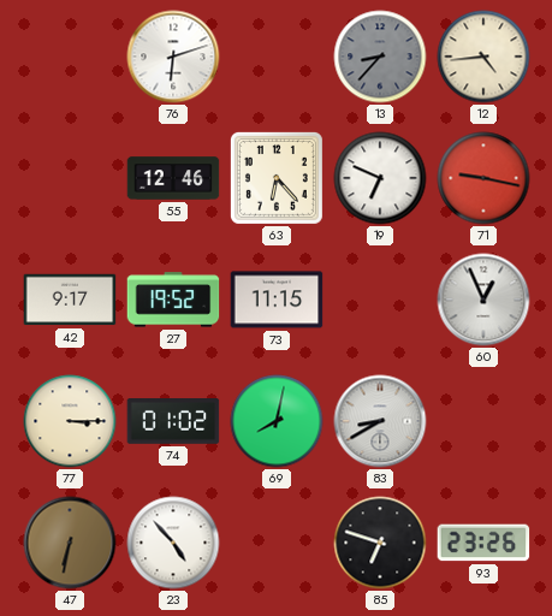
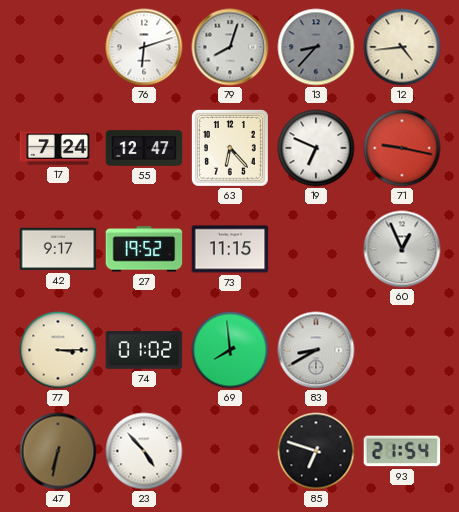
79: none -> 8:03 (230, 47)
17: none -> 7:24 (58, 148)
55: 12:46 -> 12:47 (144, 148)
69: 8:02 -> 7:59 (230, 350)
93: 23:26 -> 21:54 (402, 451)
